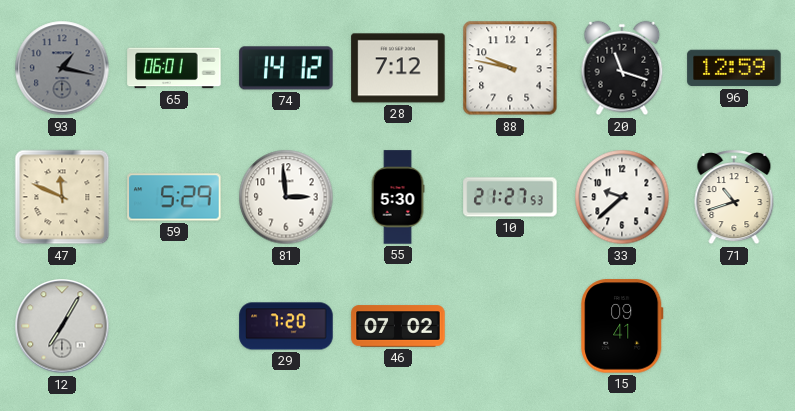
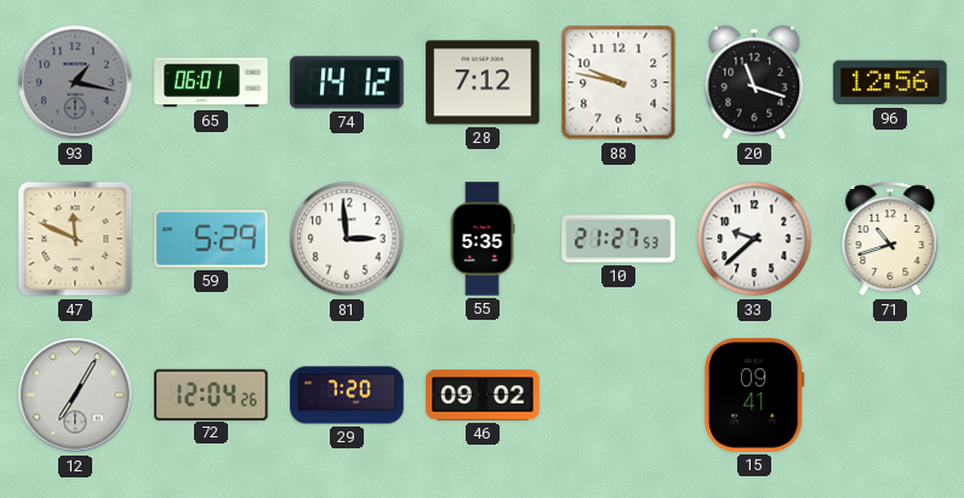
96: 12:59 -> 12:56 (890, 82)
55: 5:30 -> 5:35 (483, 239)
72: none -> 12:04 (211, 394)
46: 07:02 -> 09:02 (483, 395)
